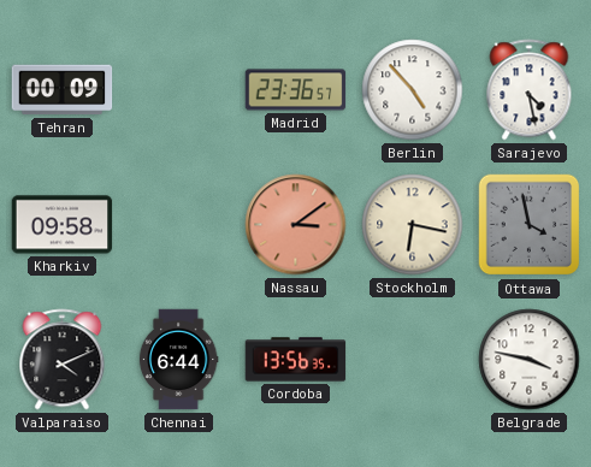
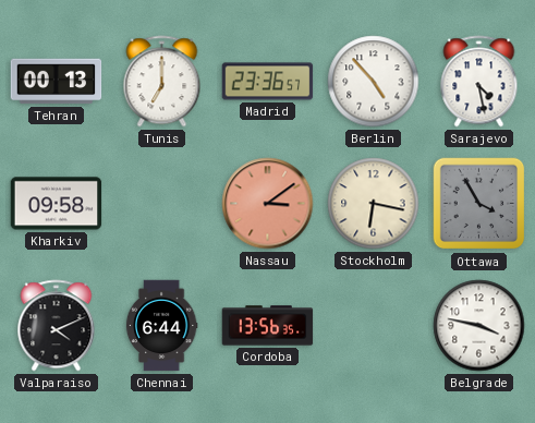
Tehran: 00:09 -> 00:13 (57, 82)
Tunis: none -> 7:00 (162, 82)
Ottawa: 3:58 -> 3:55 (479, 204)
